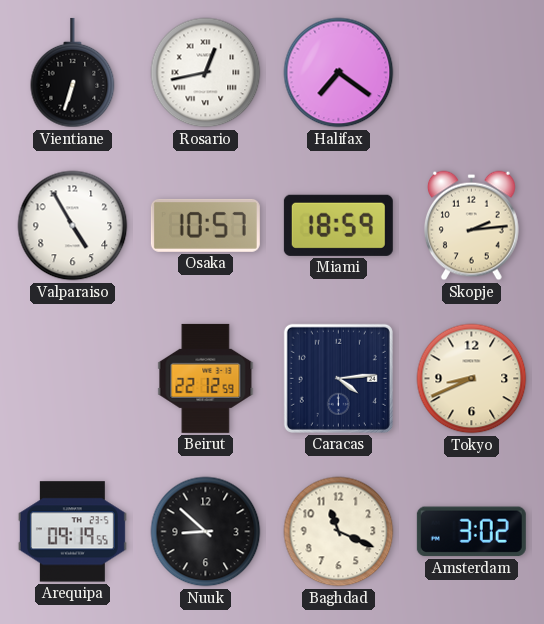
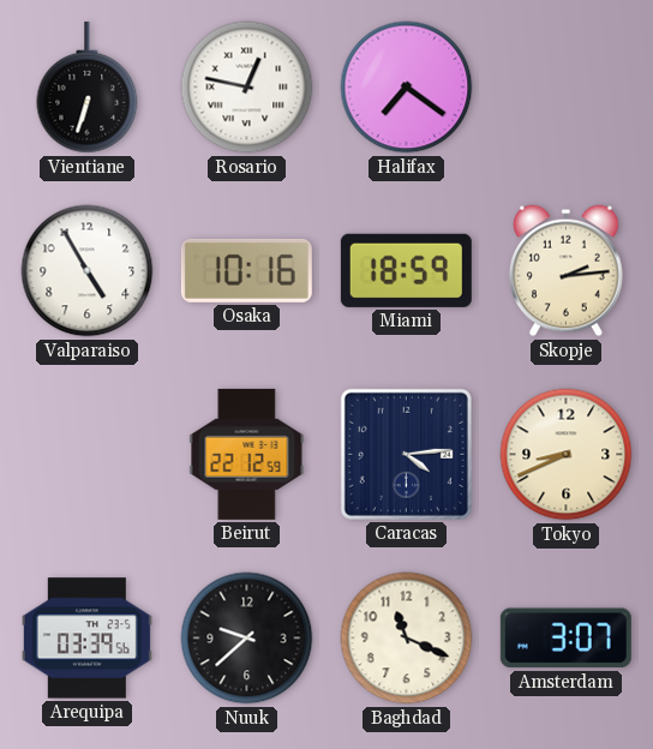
Rosario: 12:43 -> 12:47 (247, 88)
Osaka: 10:57 -> 10:16 (246, 270)
Arequipa: 09:19 -> 03:39 (86, 639)
Nuuk: 8:52 -> 9:38 (247, 639)
Amsterdam: 3:02 -> 3:07 (565, 639)
